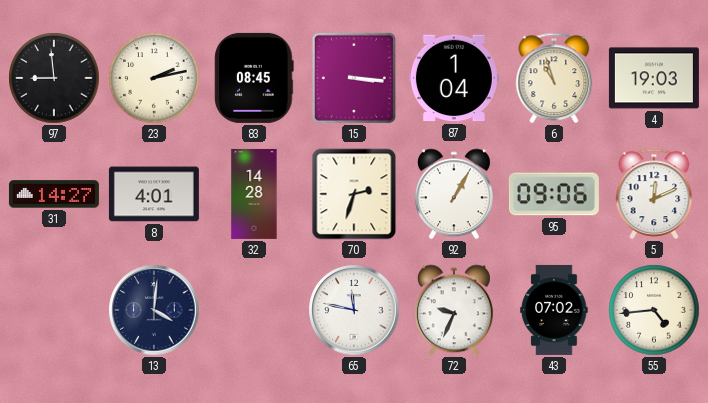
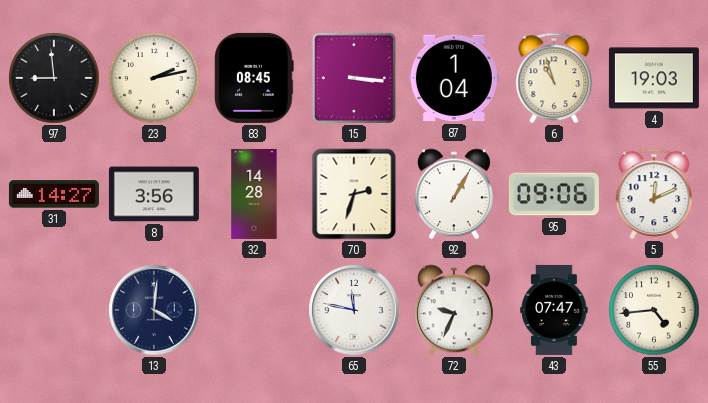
8: 4:01 -> 3:56 (154, 194)
43: 07:02 -> 07:47 (554, 310)
